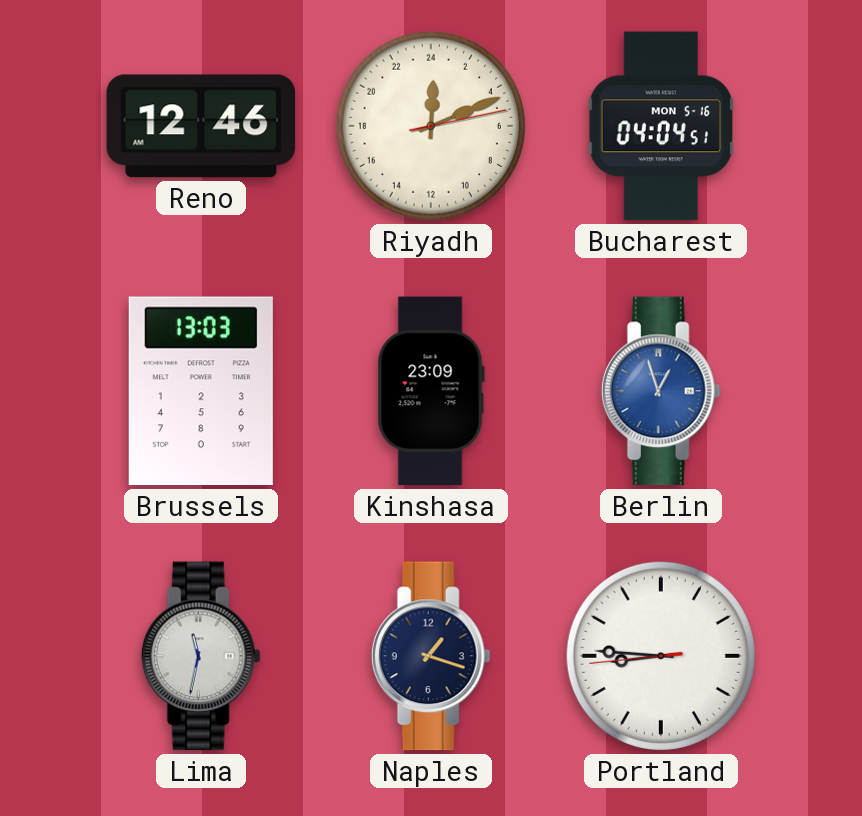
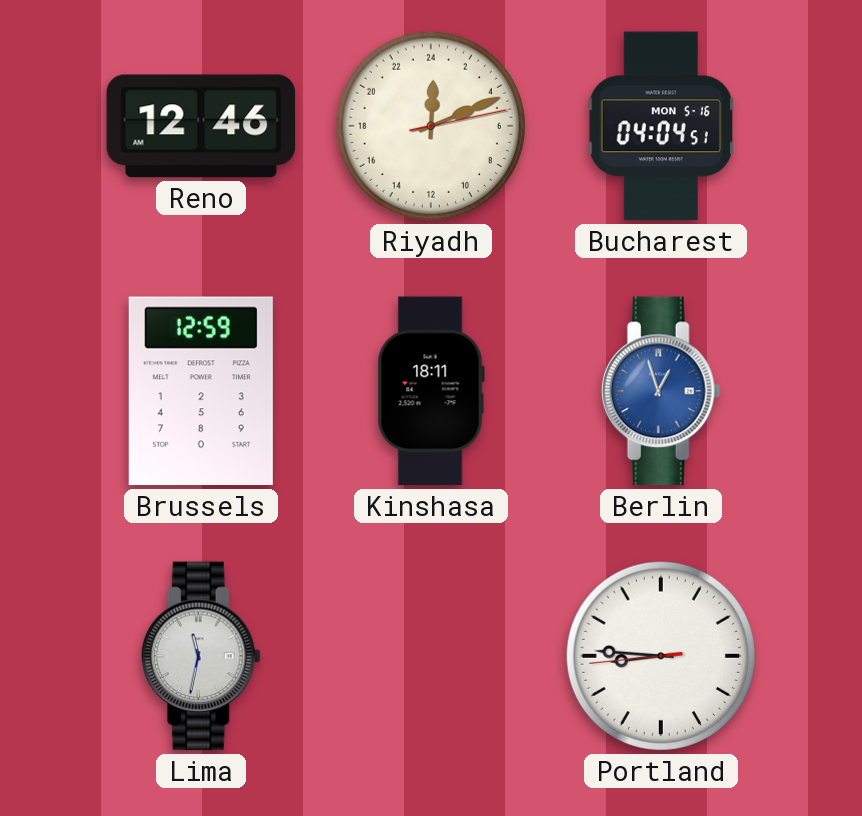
Brussels: 13:03 -> 12:59 (201, 391)
Kinshasa: 23:09 -> 18:11 (431, 391)
Naples: 1:18 -> none (431, 656)
